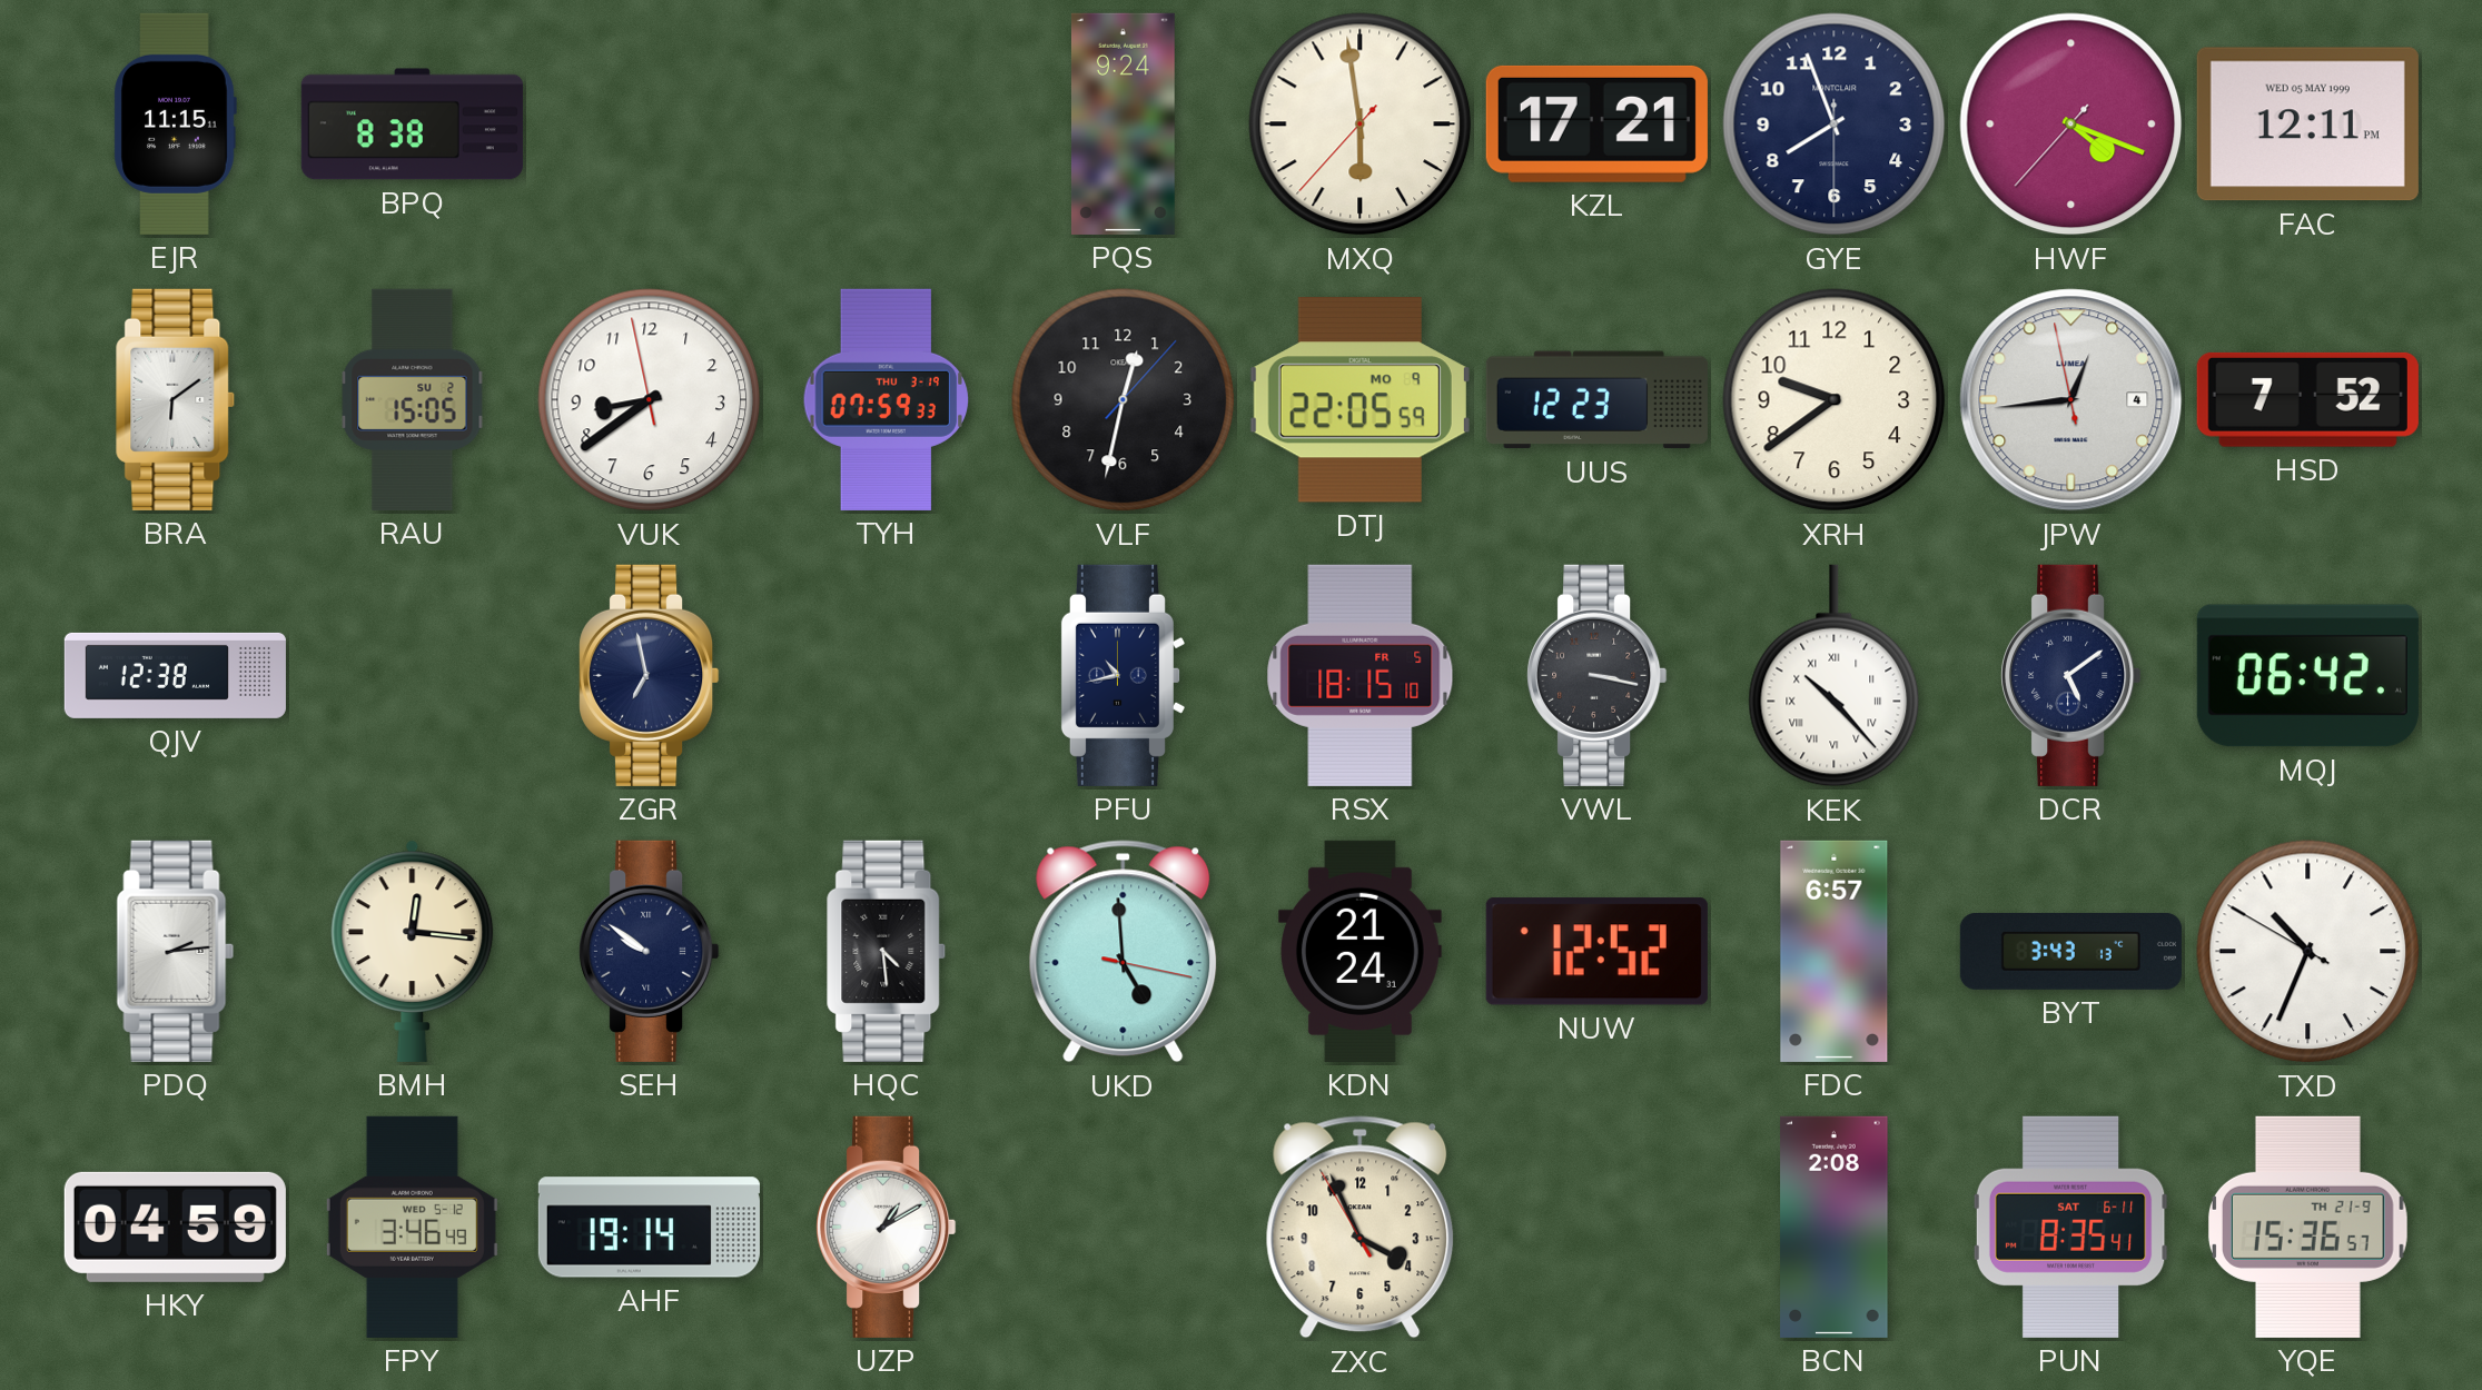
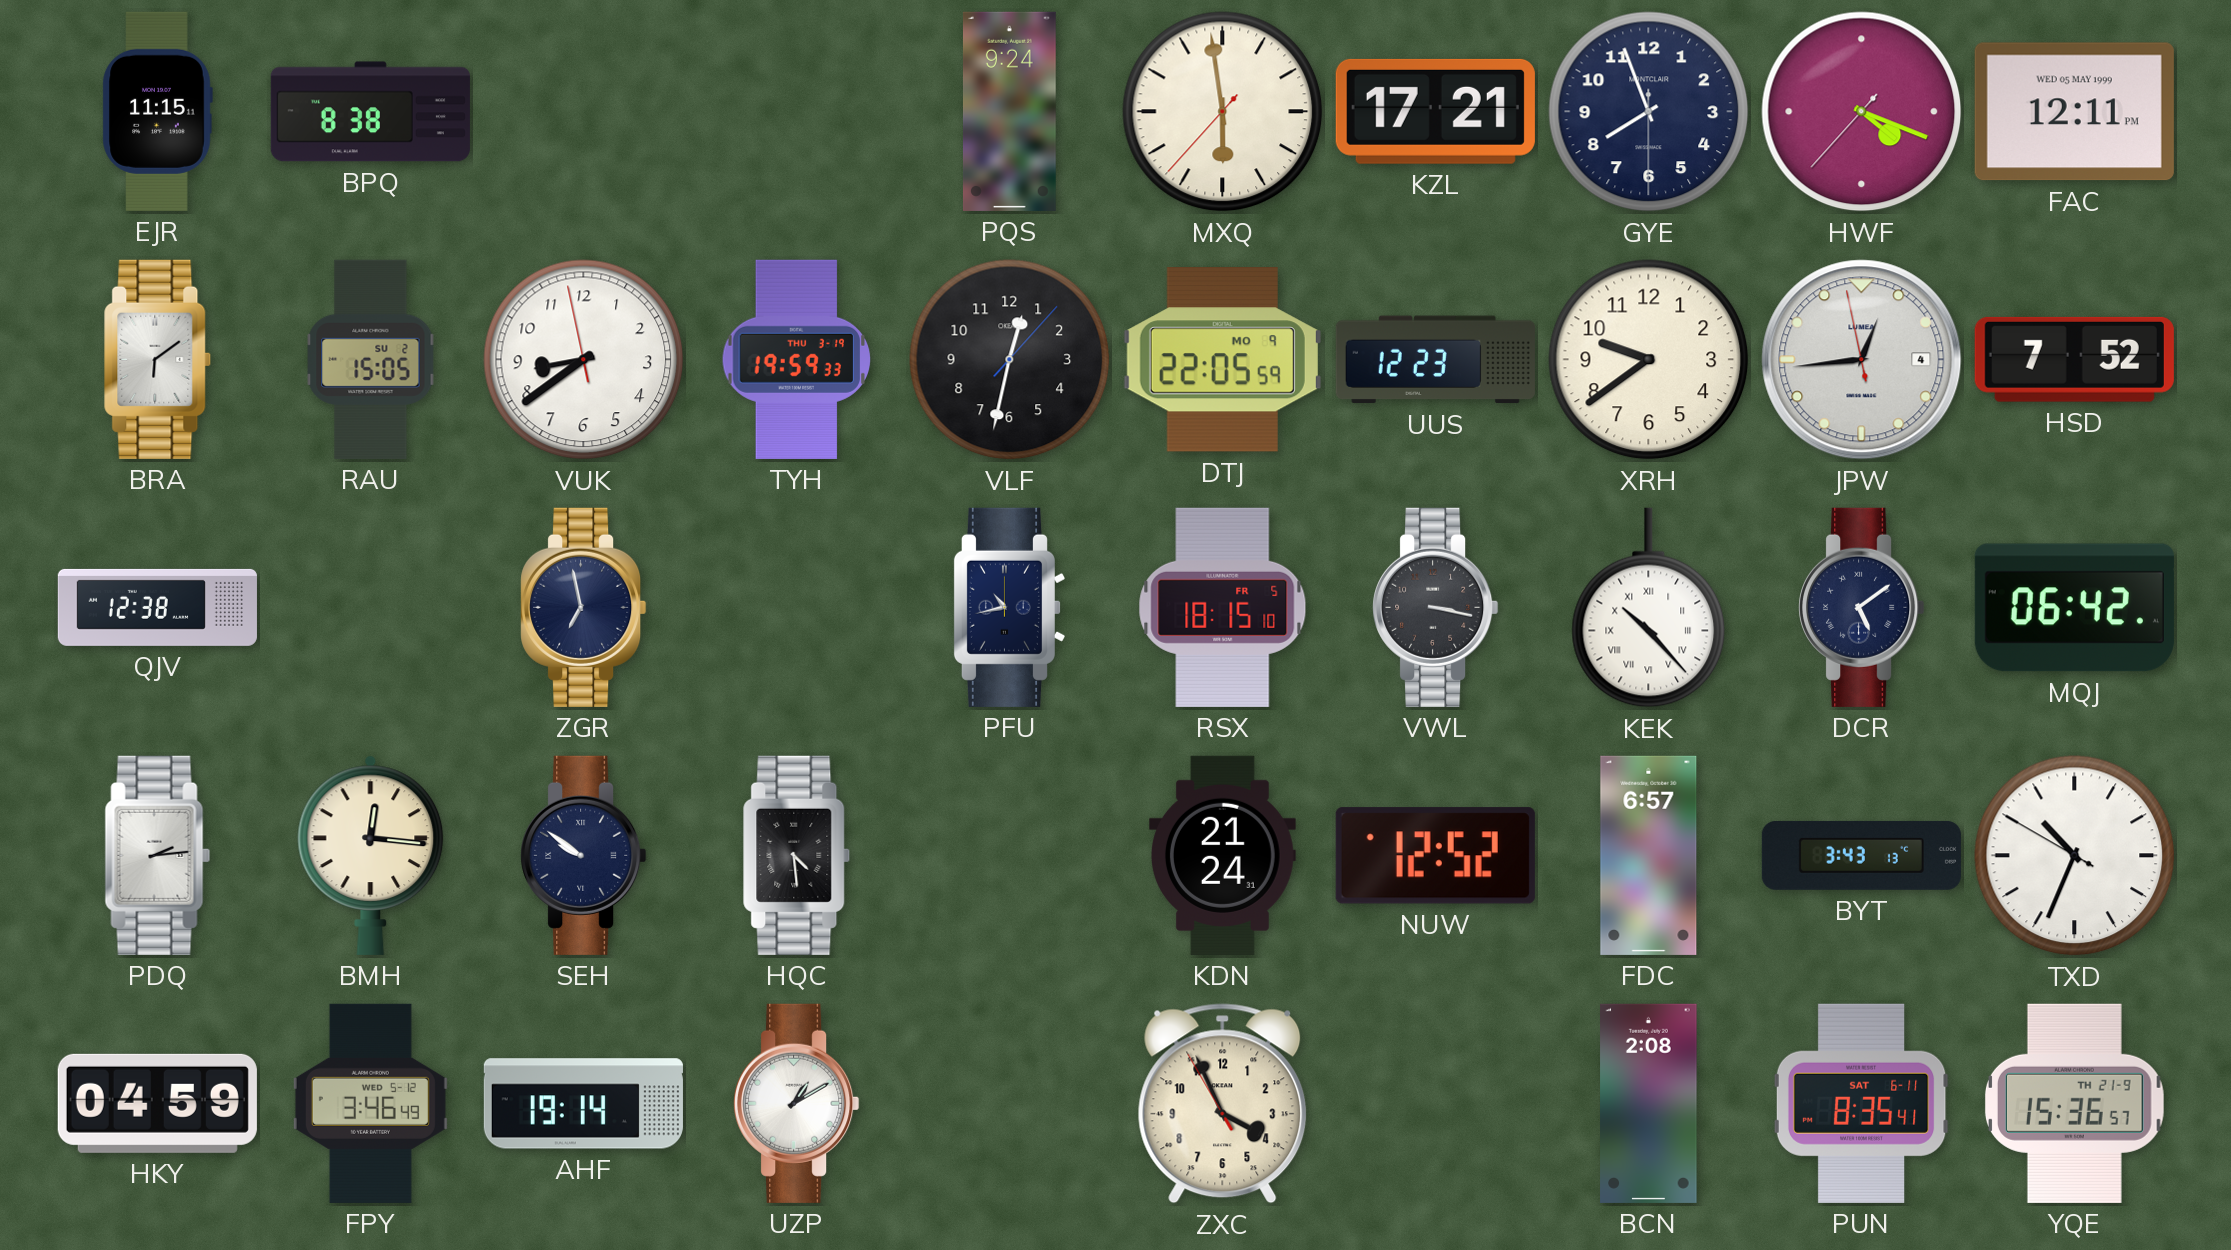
TYH: 07:59 -> 19:59 (797, 359)
UKD: 4:59 -> none (1124, 952)
